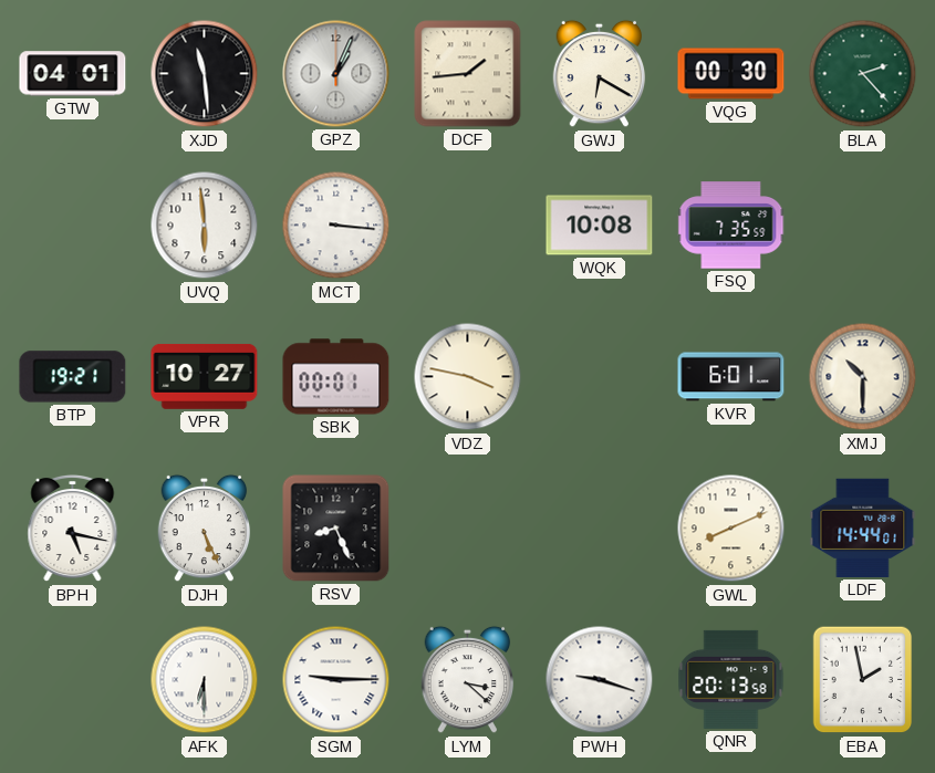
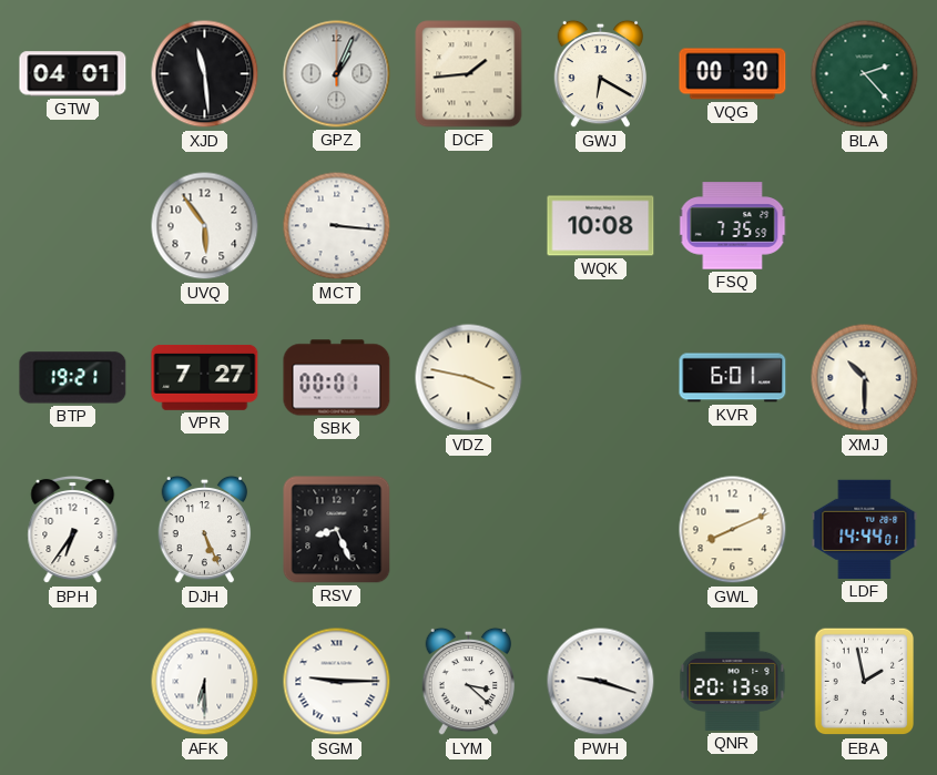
UVQ: 5:59 -> 5:54 (205, 226)
VPR: 10:27 -> 7:27 (205, 377)
BPH: 5:17 -> 6:36 (73, 530)
